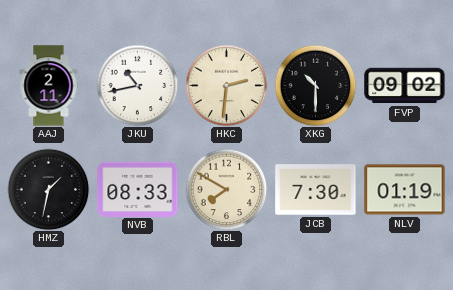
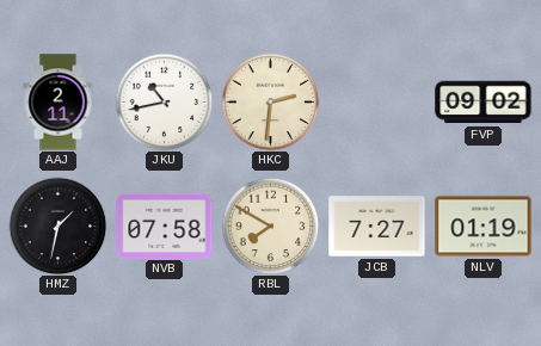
XKG: 10:30 -> none (315, 85)
NVB: 08:33 -> 07:58 (165, 225)
JCB: 7:30 -> 7:27 (377, 227)
